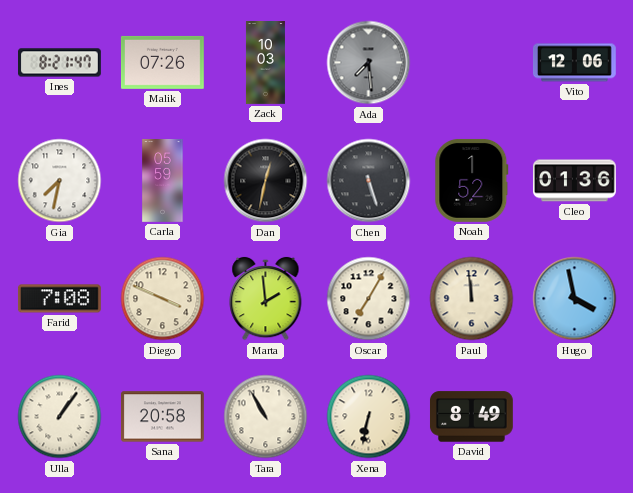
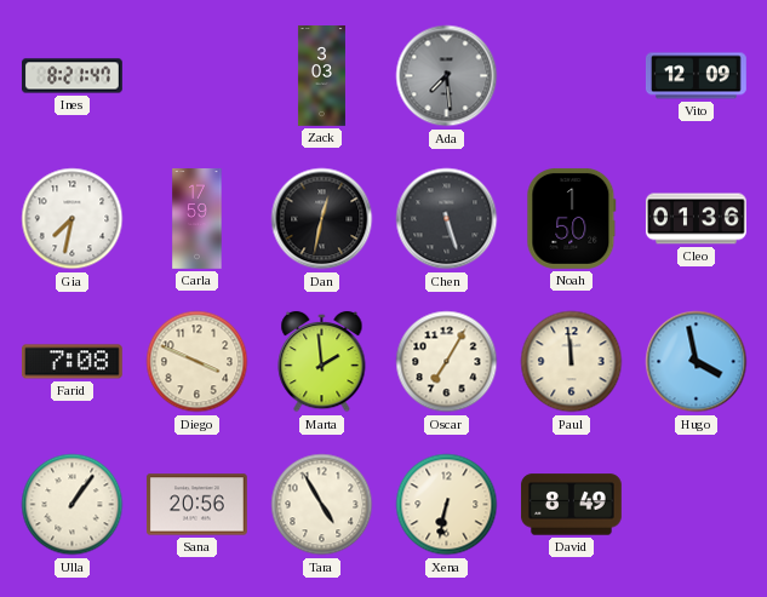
Malik: 07:26 -> none (162, 62)
Zack: 10:03 -> 3:03 (321, 76)
Vito: 12:06 -> 12:09 (696, 76)
Carla: 05:59 -> 17:59 (198, 219)
Noah: 1:52 -> 1:50 (572, 218)
Sana: 20:58 -> 20:56 (196, 505)
Tara: 10:55 -> 4:55 (322, 505)
